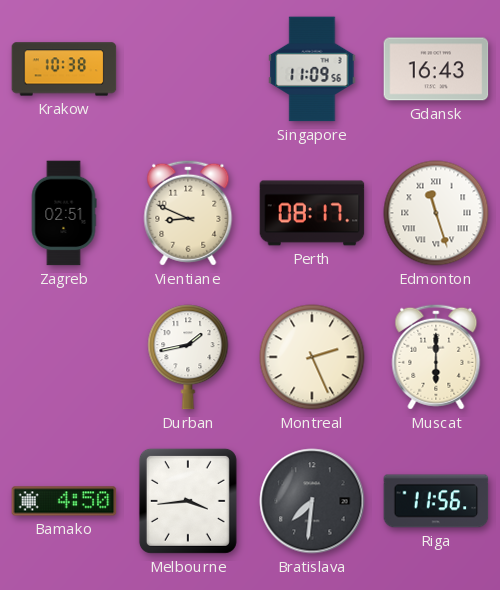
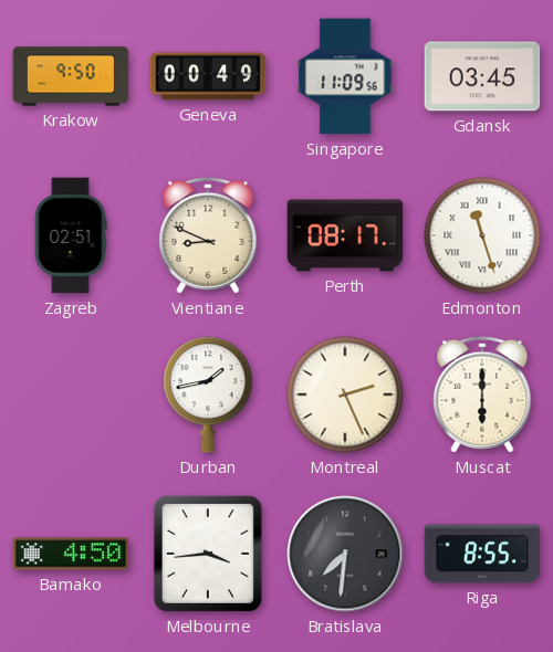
Krakow: 10:38 -> 9:50 (71, 76)
Geneva: none -> 00:49 (208, 76)
Gdansk: 16:43 -> 03:45 (482, 76)
Riga: 11:56 -> 8:55 (482, 554)
